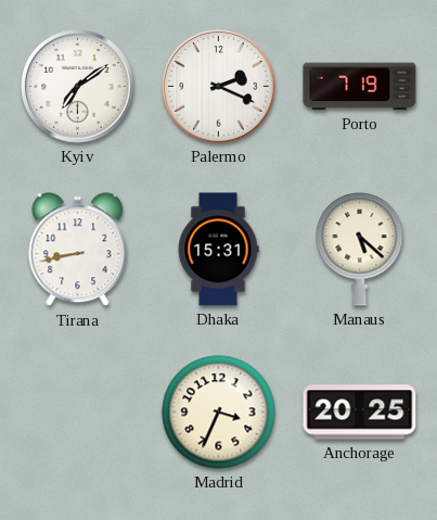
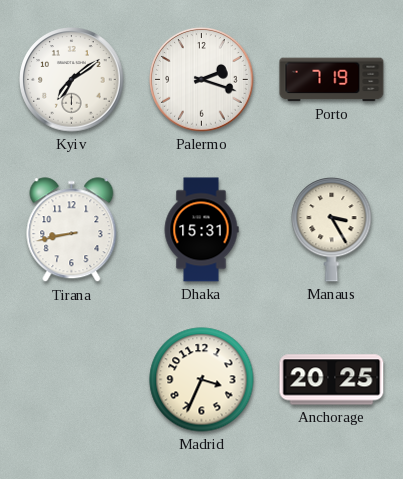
Palermo: 2:19 -> 2:18 (202, 80)
Manaus: 5:22 -> 3:25 (332, 230)
